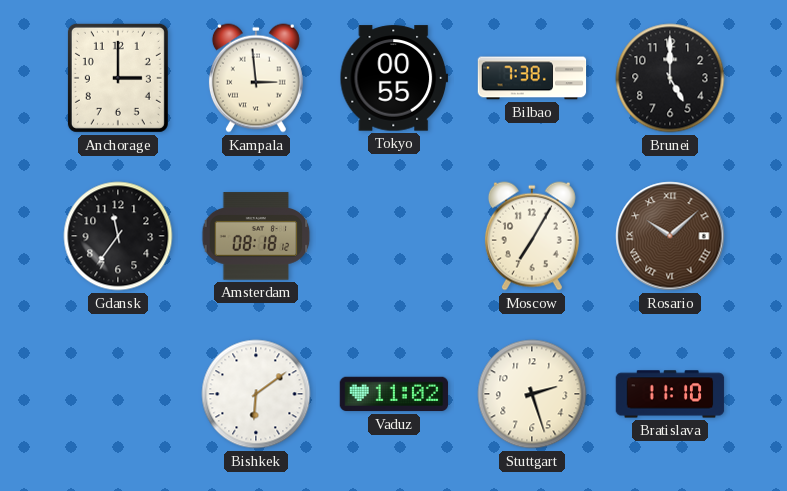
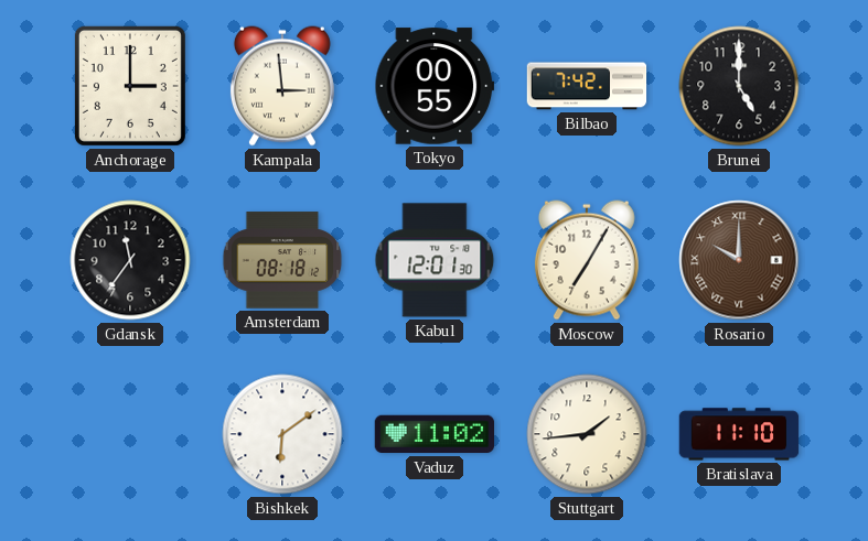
Bilbao: 7:38 -> 7:42 (587, 86)
Kabul: none -> 12:01 (435, 260)
Rosario: 10:08 -> 10:00 (739, 260)
Stuttgart: 2:27 -> 1:44 (587, 434)
